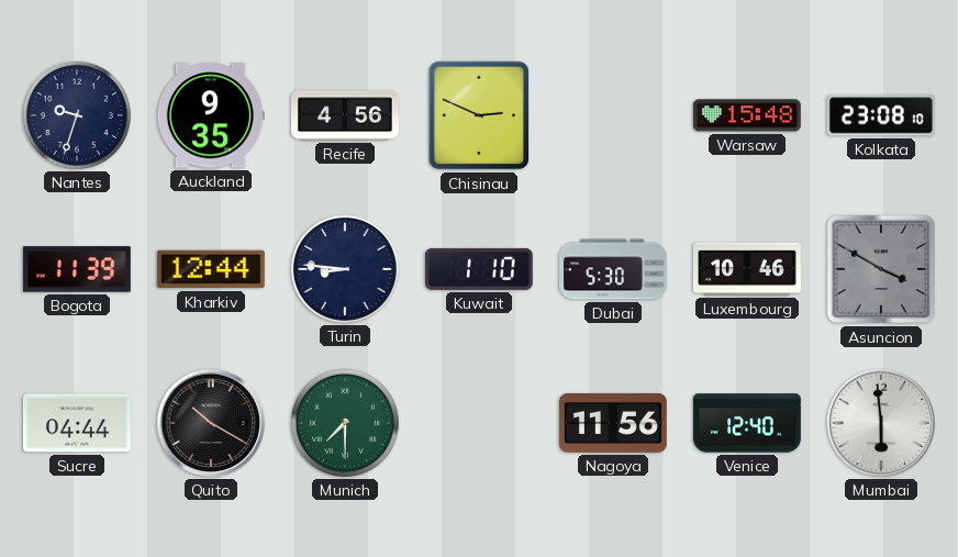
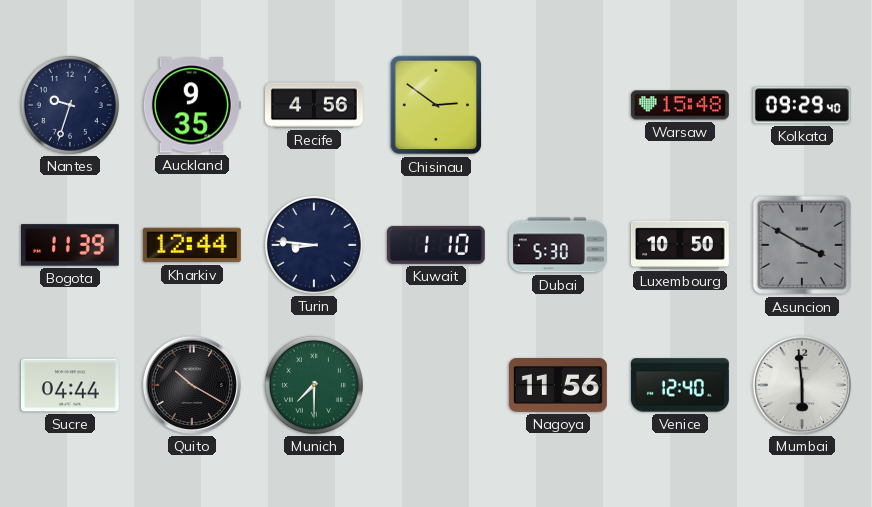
Chisinau: 2:49 -> 2:51 (436, 105)
Kolkata: 23:08 -> 09:29 (802, 105)
Luxembourg: 10:46 -> 10:50 (680, 245)
